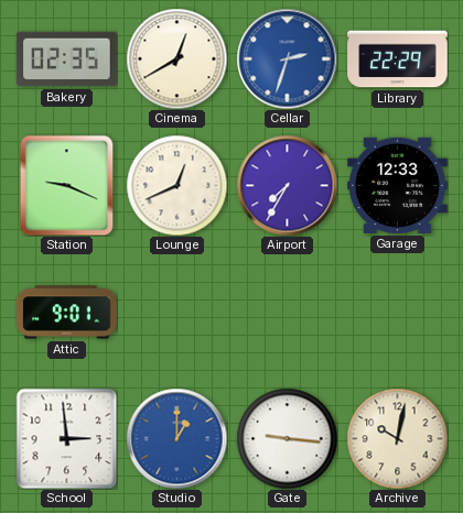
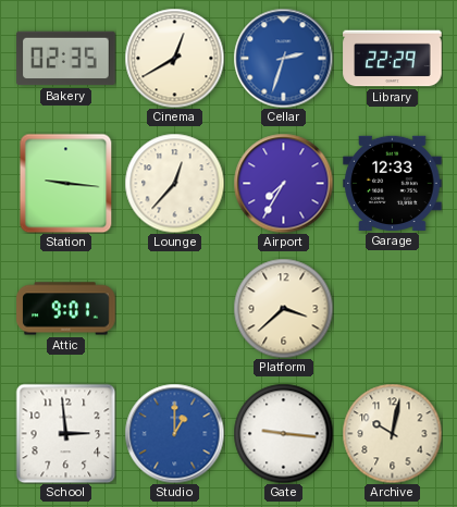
Station: 9:19 -> 9:16 (66, 183)
Lounge: 12:41 -> 12:37 (174, 183)
Platform: none -> 3:38 (283, 308)
